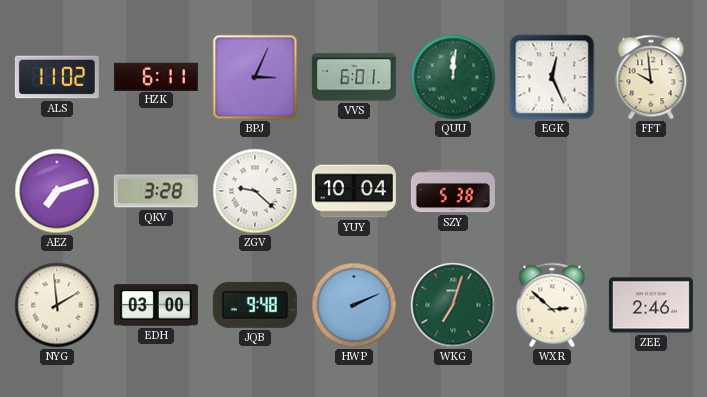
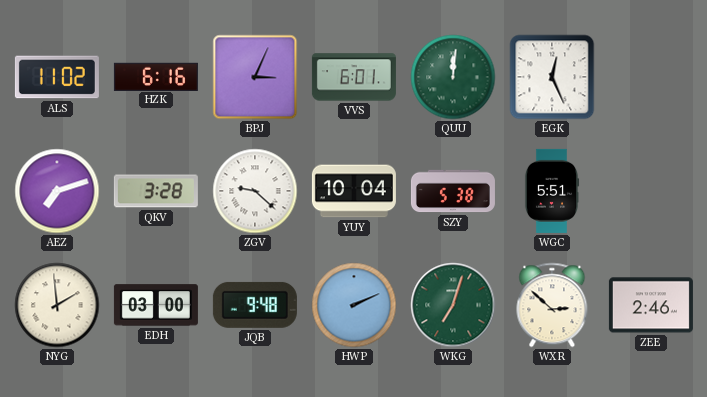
HZK: 6:11 -> 6:16 (156, 76)
FFT: 9:59 -> none (651, 77)
WGC: none -> 5:51 (552, 191)
